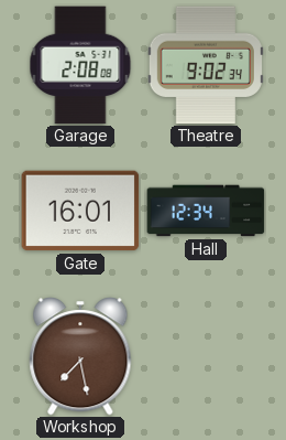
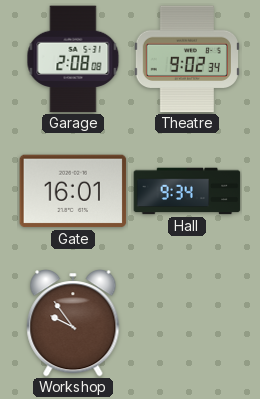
Hall: 12:34 -> 9:34 (187, 191)
Workshop: 7:28 -> 9:54 (73, 324)
